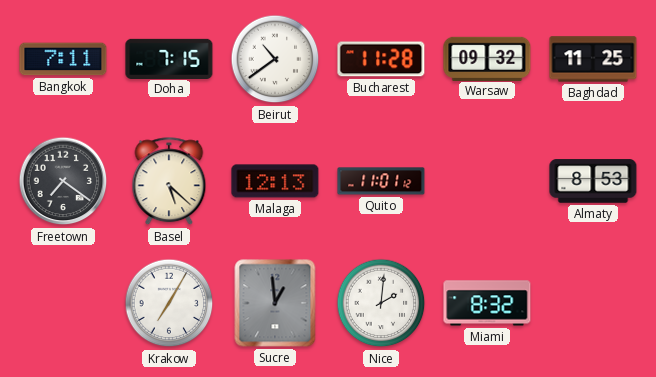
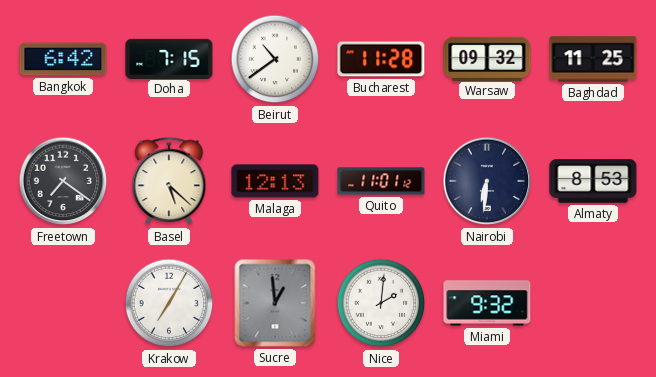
Bangkok: 7:11 -> 6:42 (63, 59)
Nairobi: none -> 6:31 (487, 181)
Miami: 8:32 -> 9:32 (487, 303)
